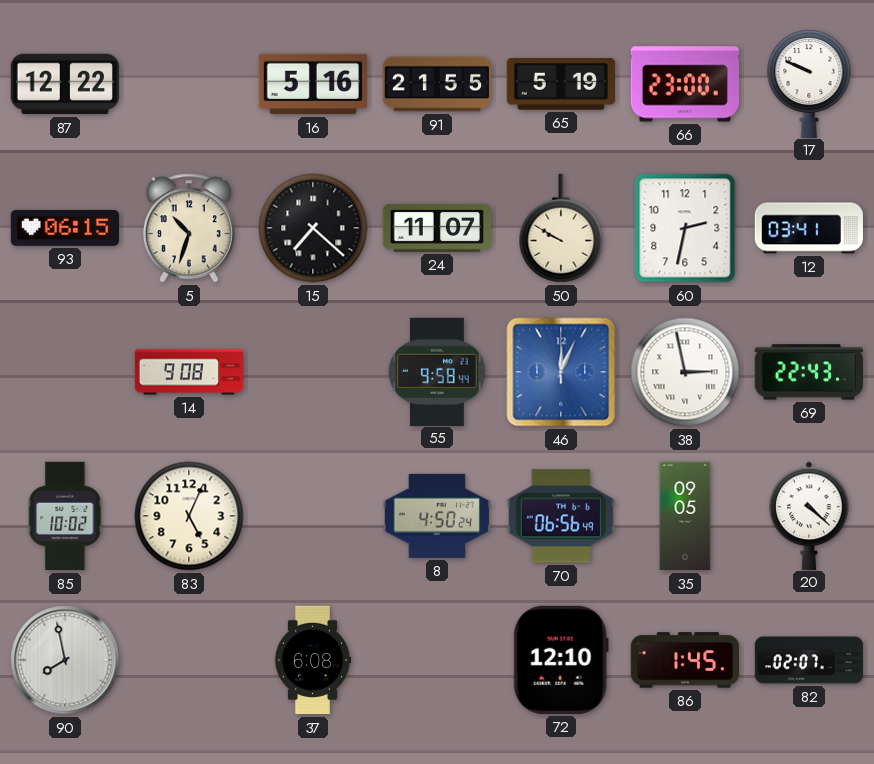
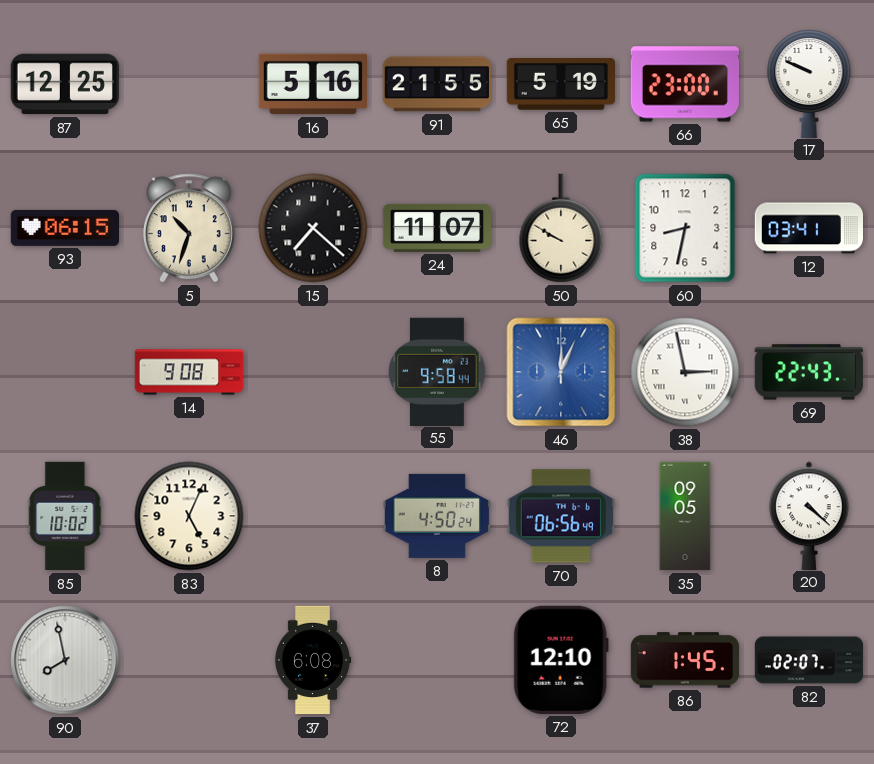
87: 12:22 -> 12:25 (64, 84)
60: 2:32 -> 8:32 (685, 228)
